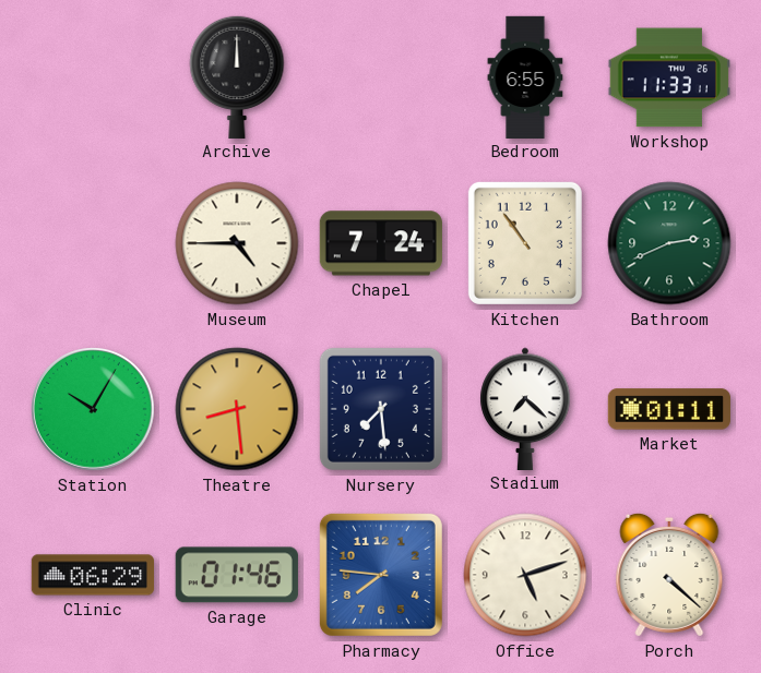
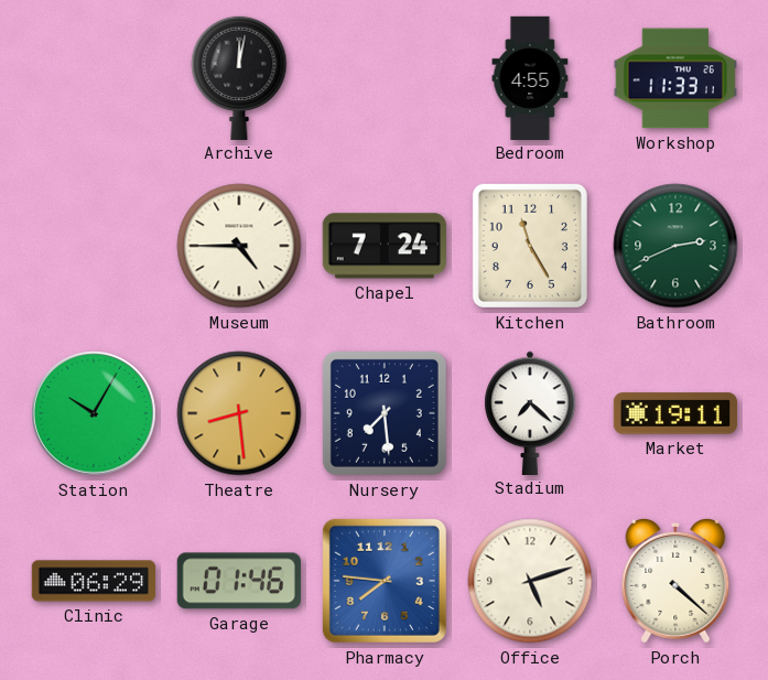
Archive: 12:00 -> 12:02 (239, 77)
Bedroom: 6:55 -> 4:55 (530, 77)
Kitchen: 10:54 -> 11:25 (530, 246)
Market: 01:11 -> 19:11 (675, 413)
